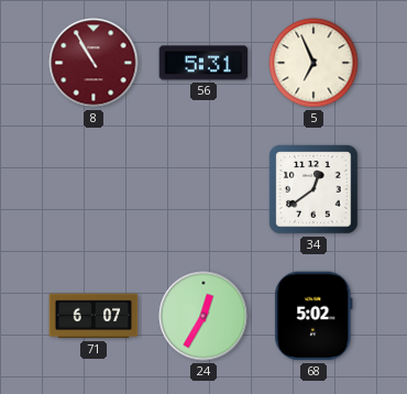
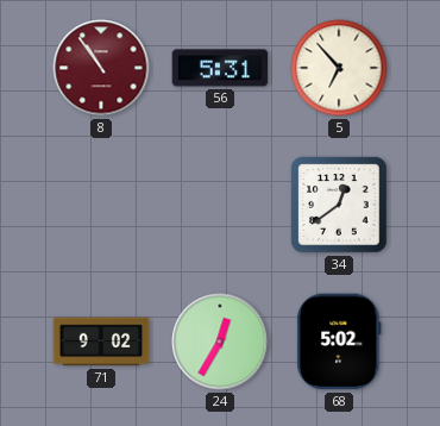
8: 10:55 -> 10:54 (101, 68)
5: 6:56 -> 6:53 (339, 68)
71: 6:07 -> 9:02 (101, 342)
